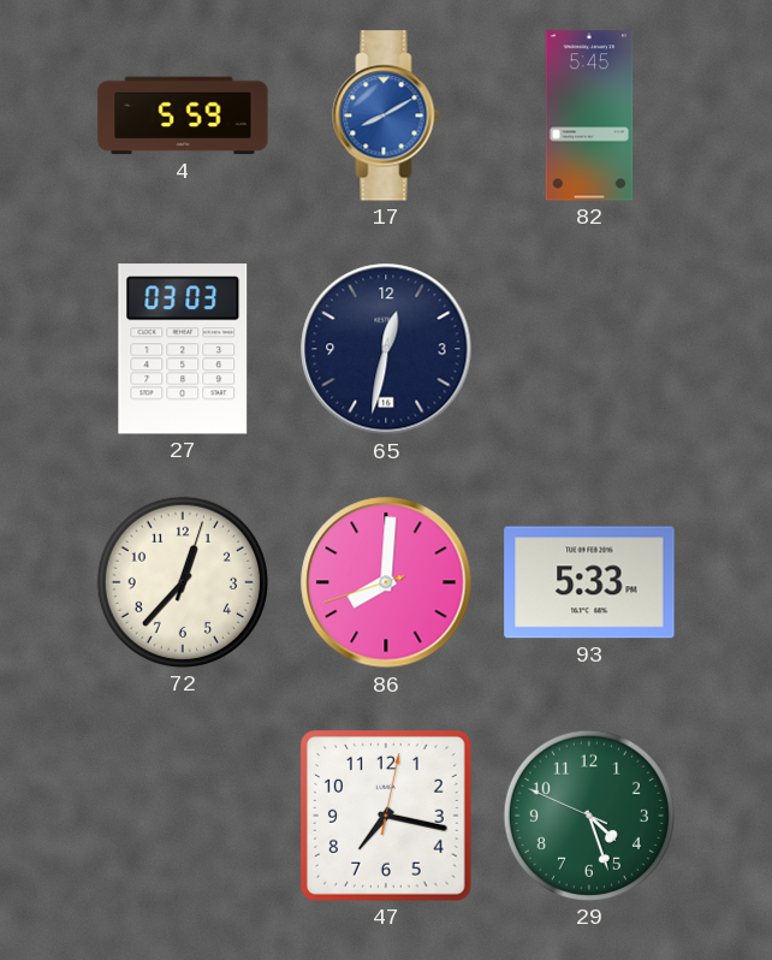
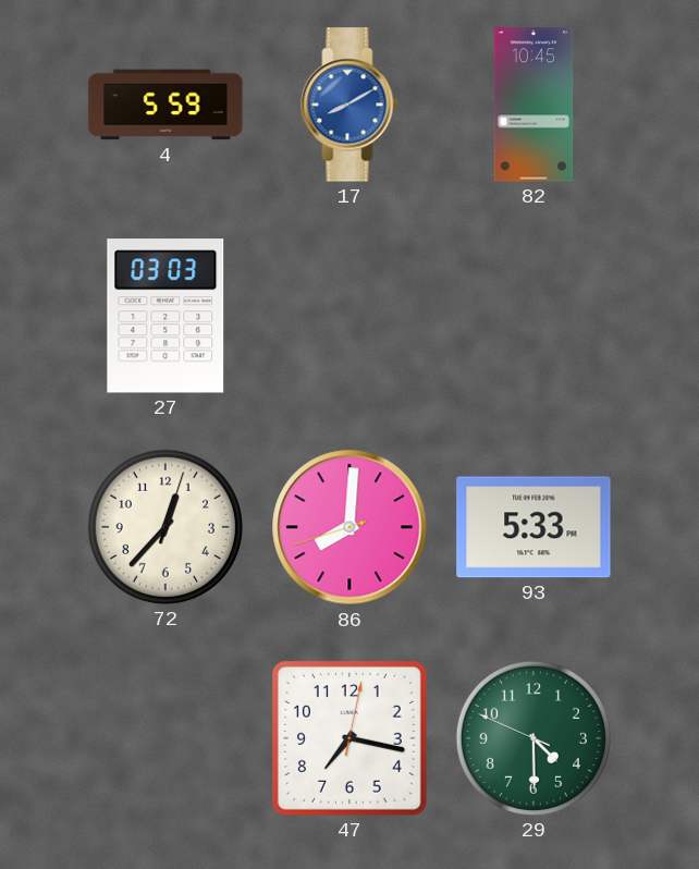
82: 5:45 -> 10:45 (534, 105)
65: 12:32 -> none (386, 349)
29: 4:26 -> 4:29 (534, 738)
